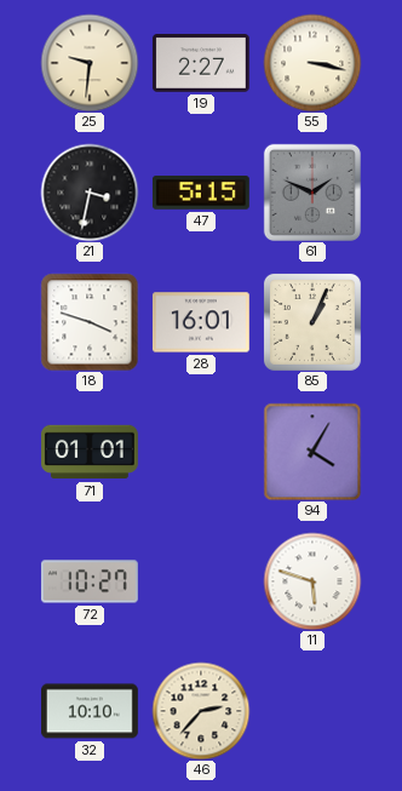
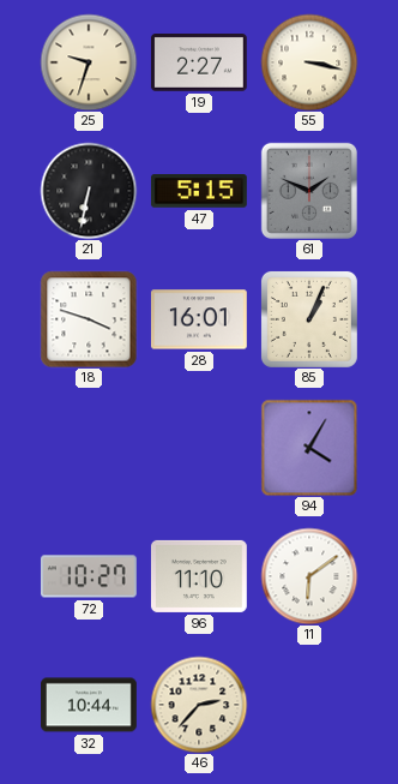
25: 9:31 -> 9:33 (89, 62)
21: 3:32 -> 6:32 (89, 191)
71: 01:01 -> none (91, 452)
96: none -> 11:10 (199, 576)
11: 5:48 -> 6:09 (309, 576)
32: 10:10 -> 10:44 (90, 705)
